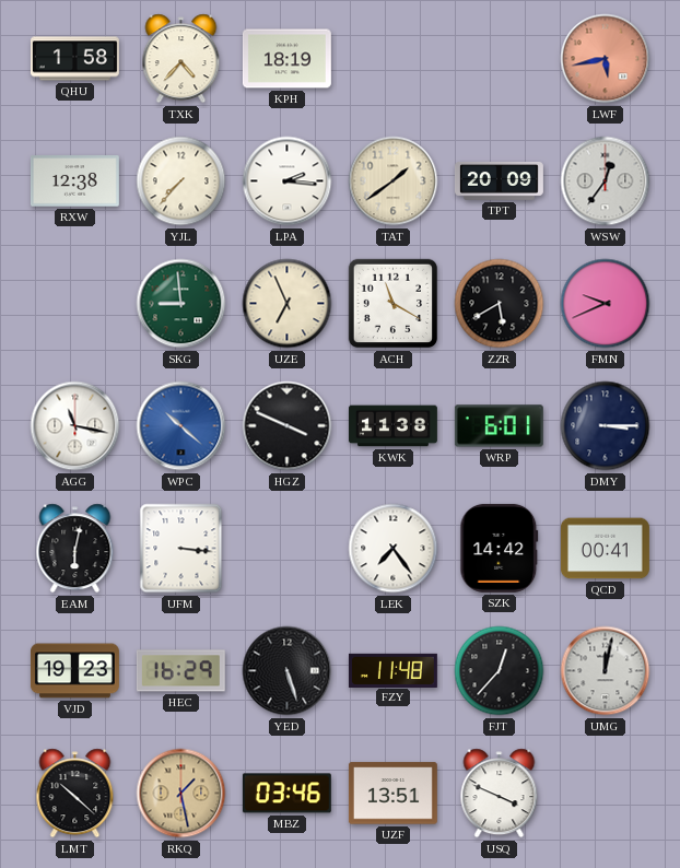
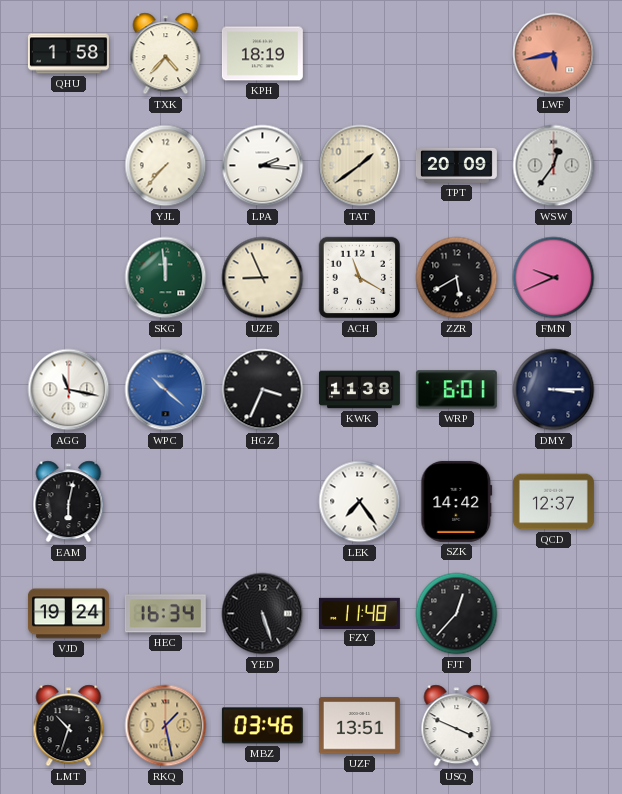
RXW: 12:38 -> none (74, 181)
SKG: 8:59 -> 11:59 (166, 278)
UZE: 6:56 -> 8:56 (263, 278)
HGZ: 3:49 -> 3:34 (263, 390)
UFM: 3:16 -> none (181, 549)
QCD: 00:41 -> 12:37 (553, 502)
VJD: 19:23 -> 19:24 (68, 614)
HEC: 16:29 -> 16:34 (165, 614)
UMG: 12:02 -> none (606, 671)
LMT: 10:22 -> 10:33 (69, 726)
